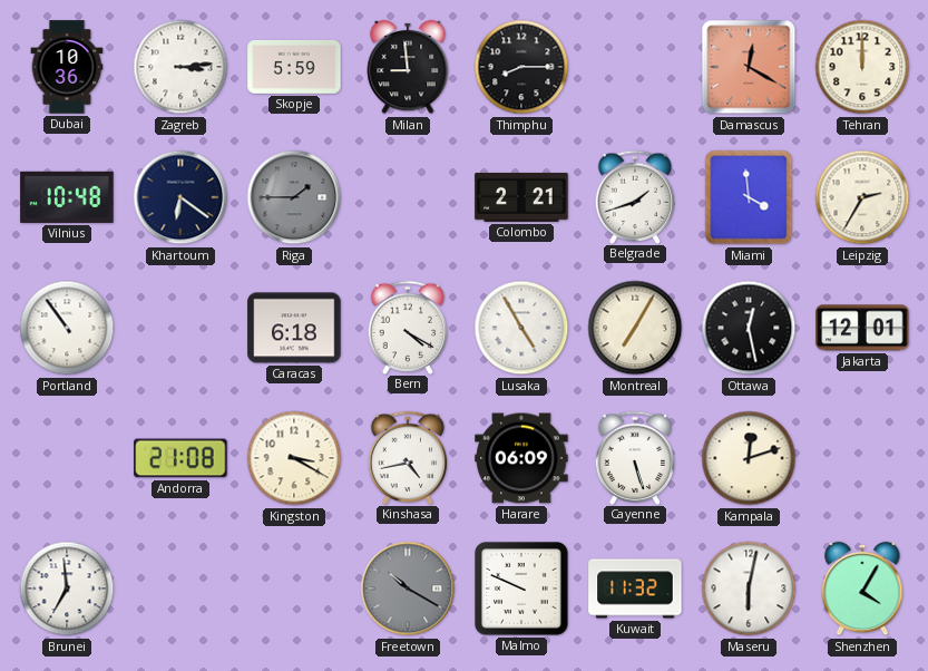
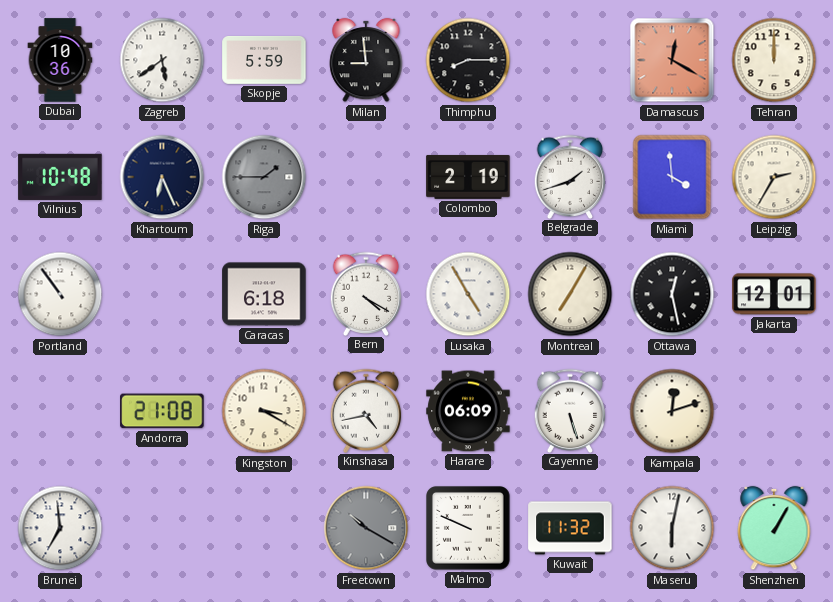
Zagreb: 3:14 -> 5:39 (162, 60)
Khartoum: 6:21 -> 6:26 (162, 177)
Colombo: 2:21 -> 2:19 (468, 177)
Shenzhen: 4:05 -> 1:05 (774, 528)
